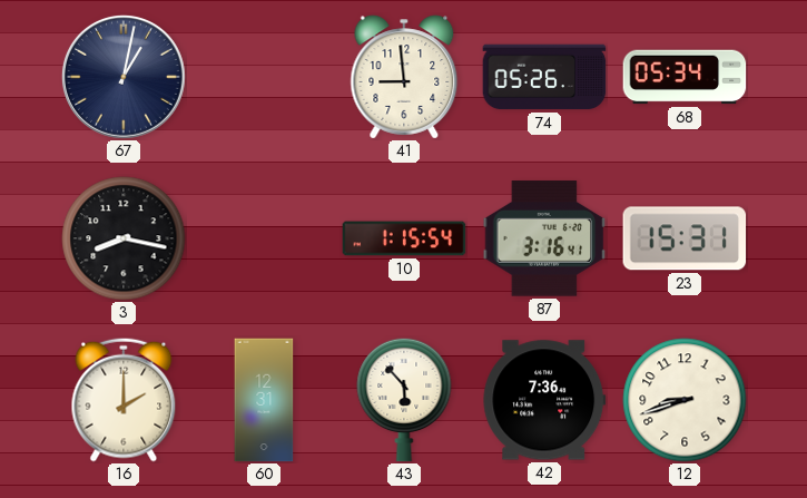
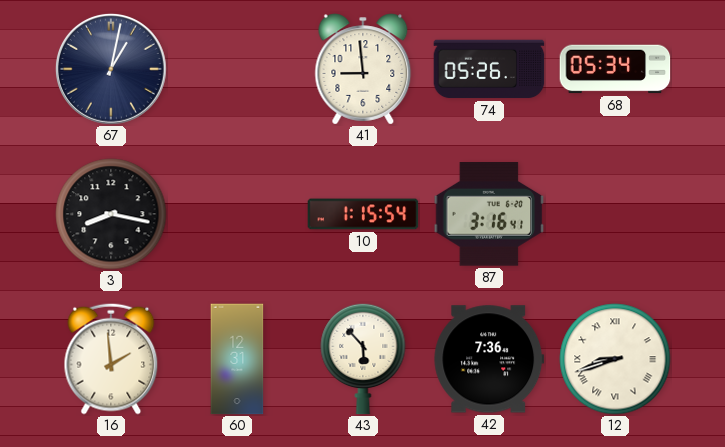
23: 15:31 -> none (685, 238)
16: 2:00 -> 1:59 (111, 359)
12 numerals: Arabic -> Roman (615, 359)
